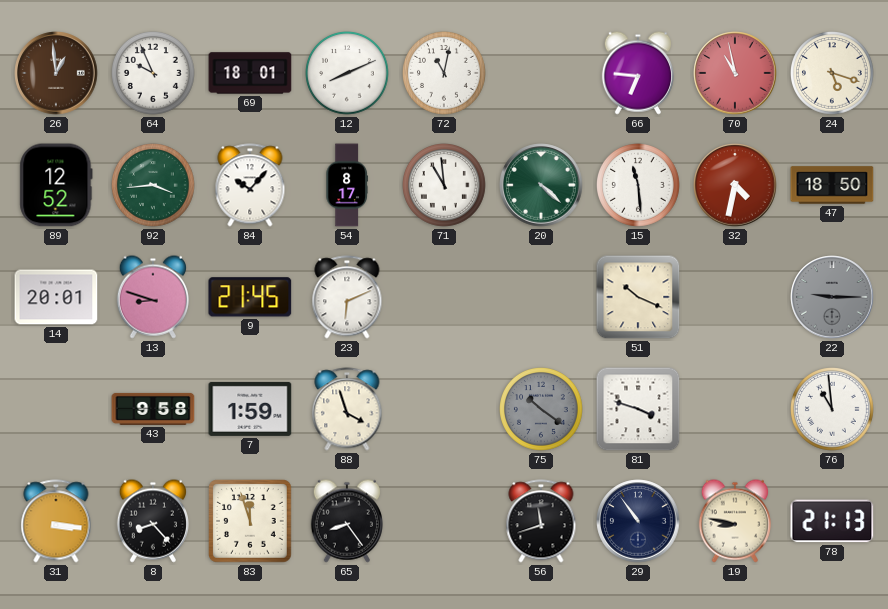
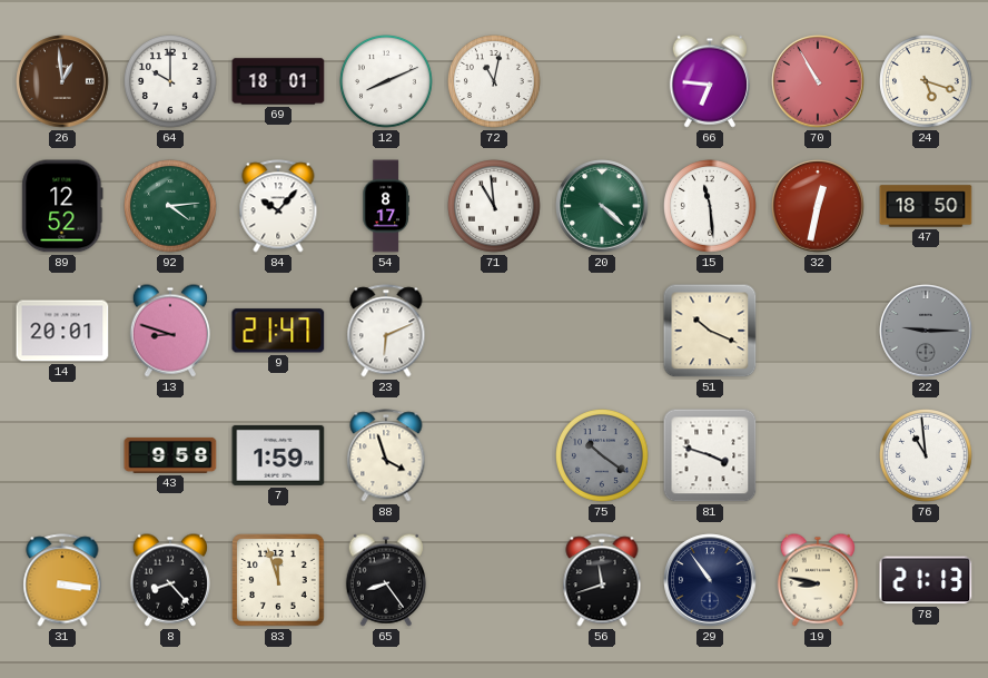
64: 9:56 -> 10:00 (171, 82)
70: 10:58 -> 10:55 (818, 81)
92: 3:44 -> 4:14 (171, 207)
32: 4:32 -> 12:32 (818, 206)
9: 21:45 -> 21:47 (278, 331)
